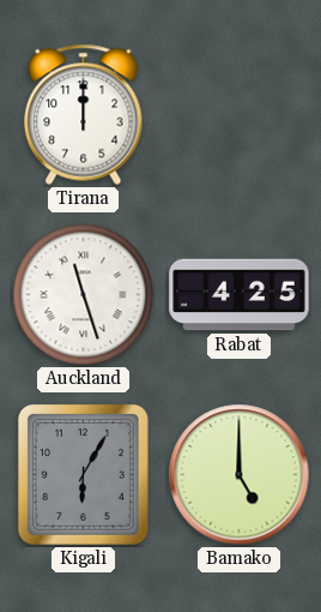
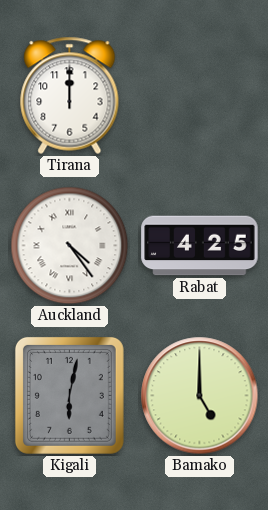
Auckland: 11:27 -> 4:24 (70, 246)
Kigali: 6:05 -> 6:02 (69, 395)
